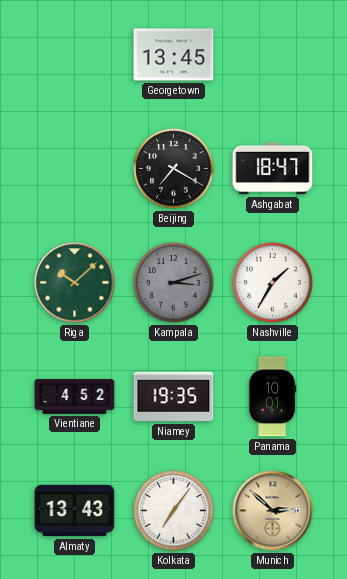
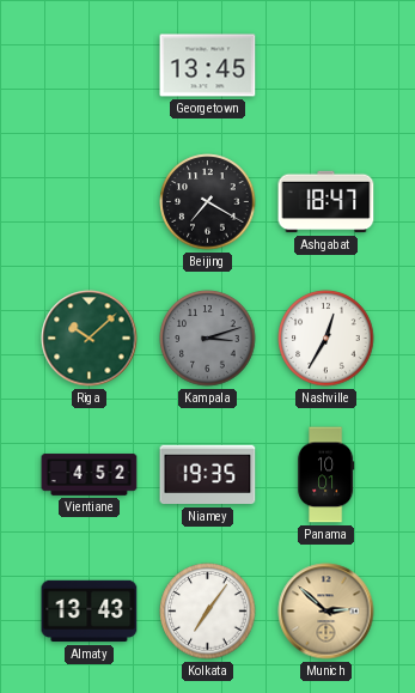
Nashville: 1:35 -> 12:35 (326, 339)
